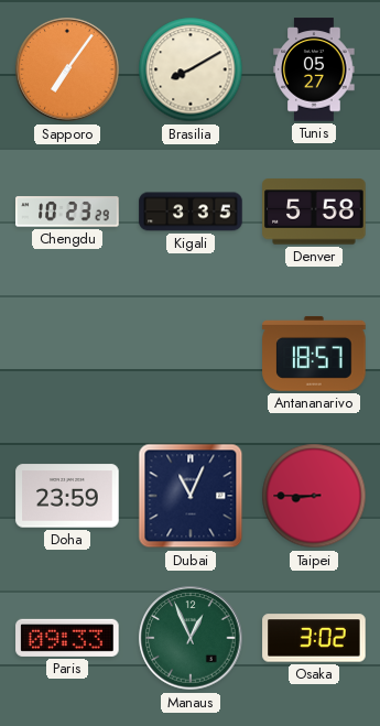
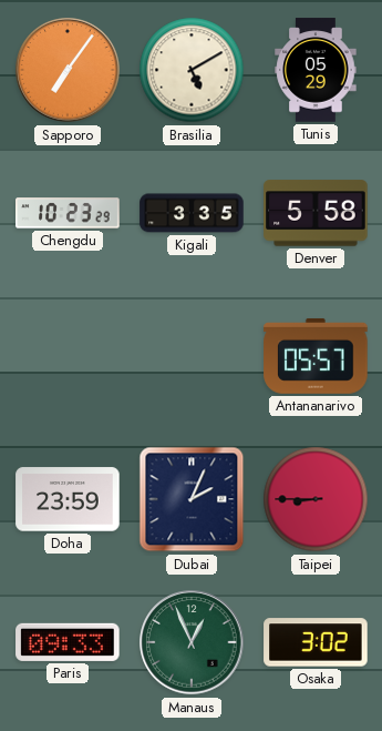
Brasilia: 8:10 -> 5:10 (192, 70)
Tunis: 05:27 -> 05:29 (316, 70)
Antananarivo: 18:57 -> 05:57 (316, 356)
Dubai: 11:04 -> 2:04 (192, 499)
